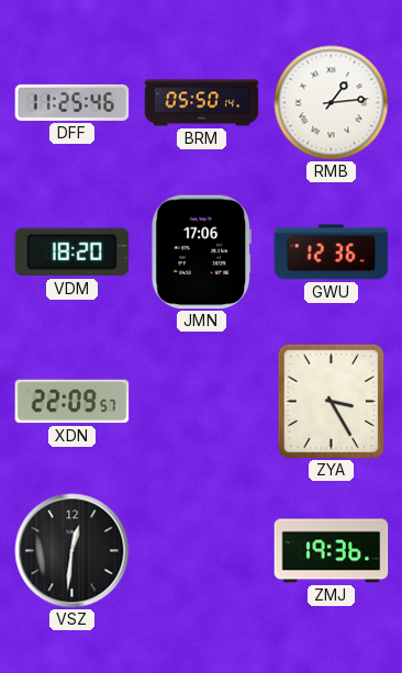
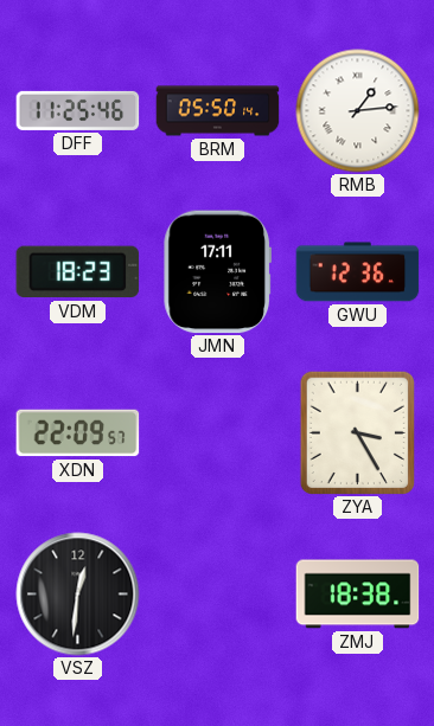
VDM: 18:20 -> 18:23 (78, 272)
JMN: 17:06 -> 17:11 (217, 272)
ZMJ: 19:36 -> 18:38 (358, 595)
